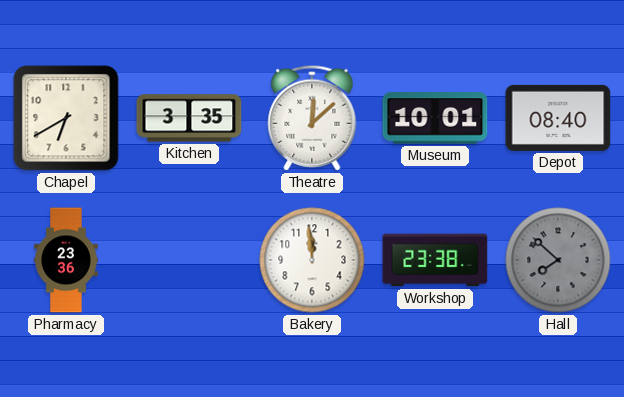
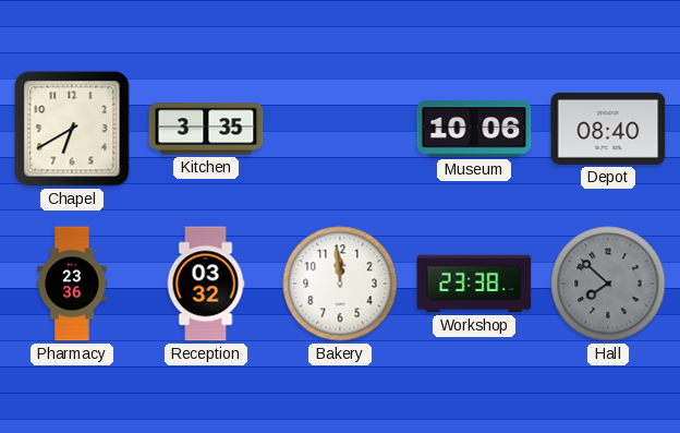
Theatre: 12:08 -> none (312, 118)
Museum: 10:01 -> 10:06 (474, 129)
Reception: none -> 03:32 (206, 284)
